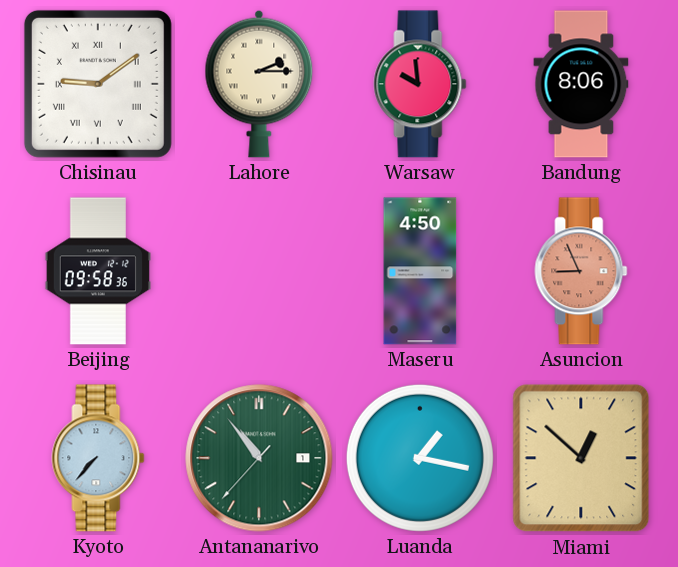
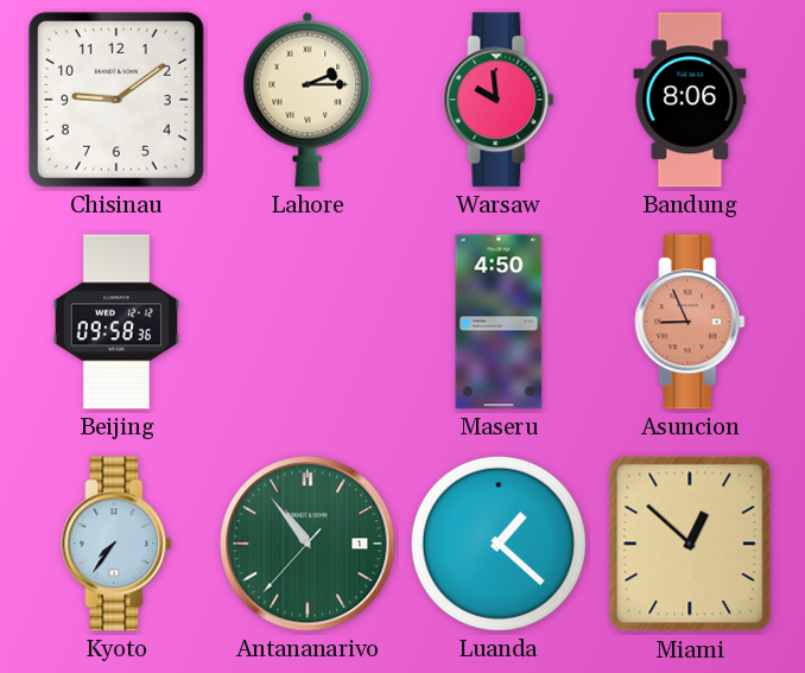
Chisinau numerals: Roman -> Arabic (116, 100)
Kyoto: 7:37 -> 7:36 (116, 544)
Luanda: 1:17 -> 1:22 (499, 544)
